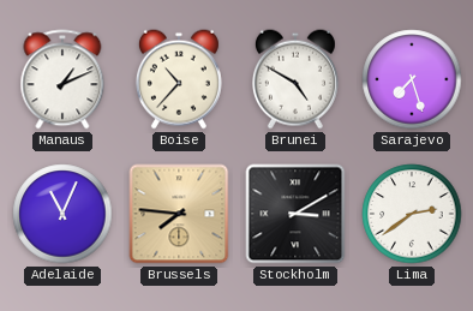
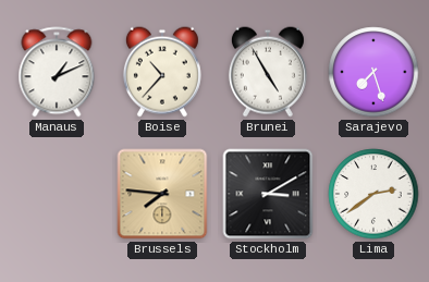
Brunei: 4:50 -> 4:55 (268, 72)
Adelaide: 11:04 -> none (62, 214)
